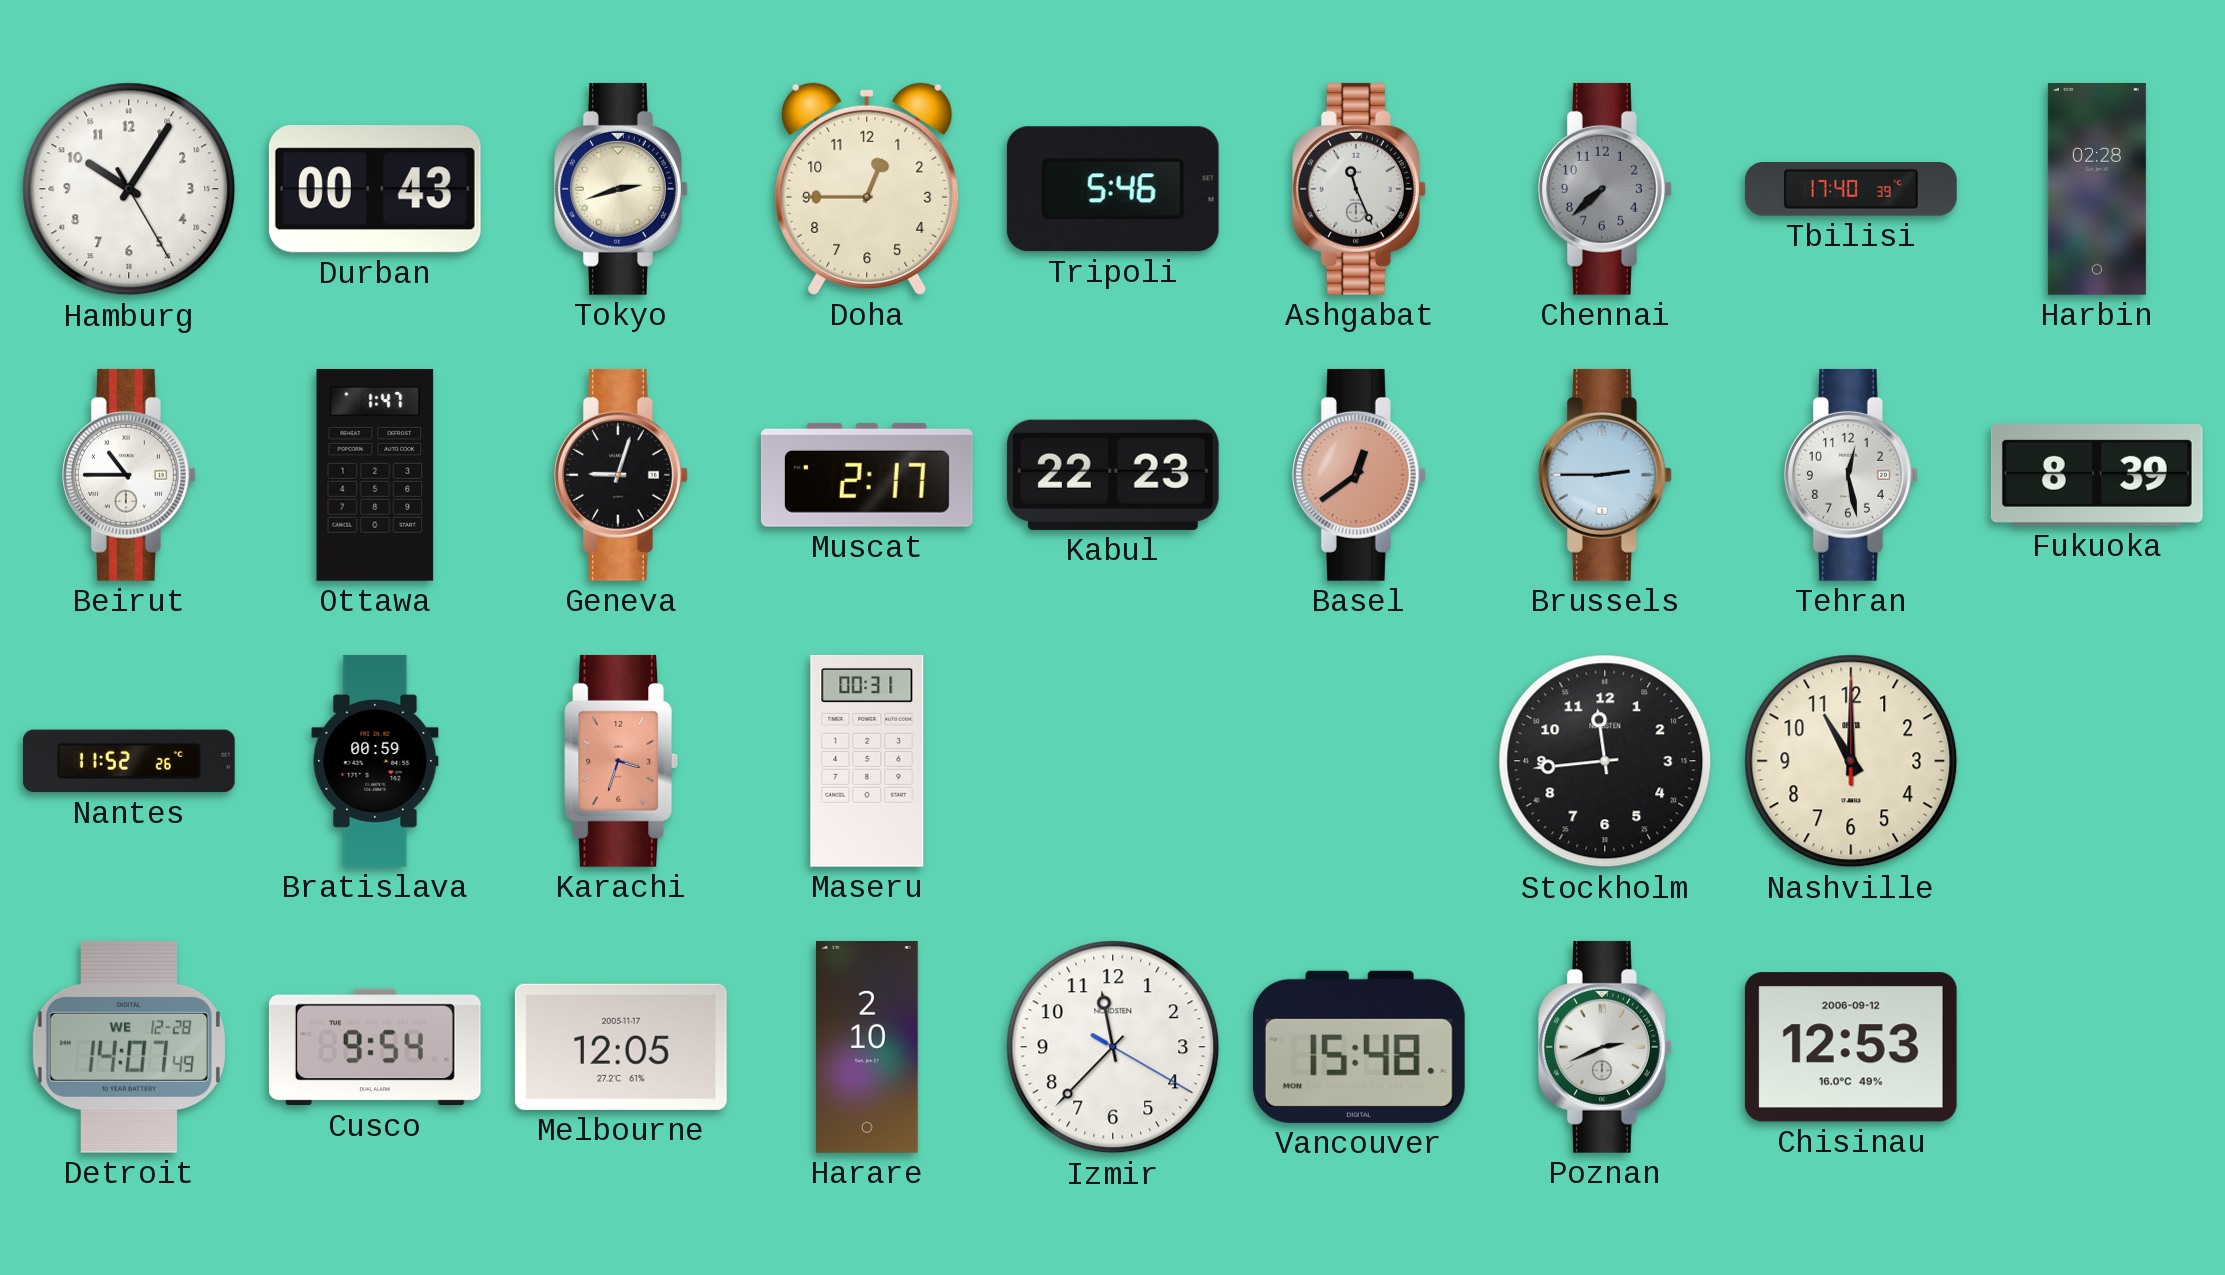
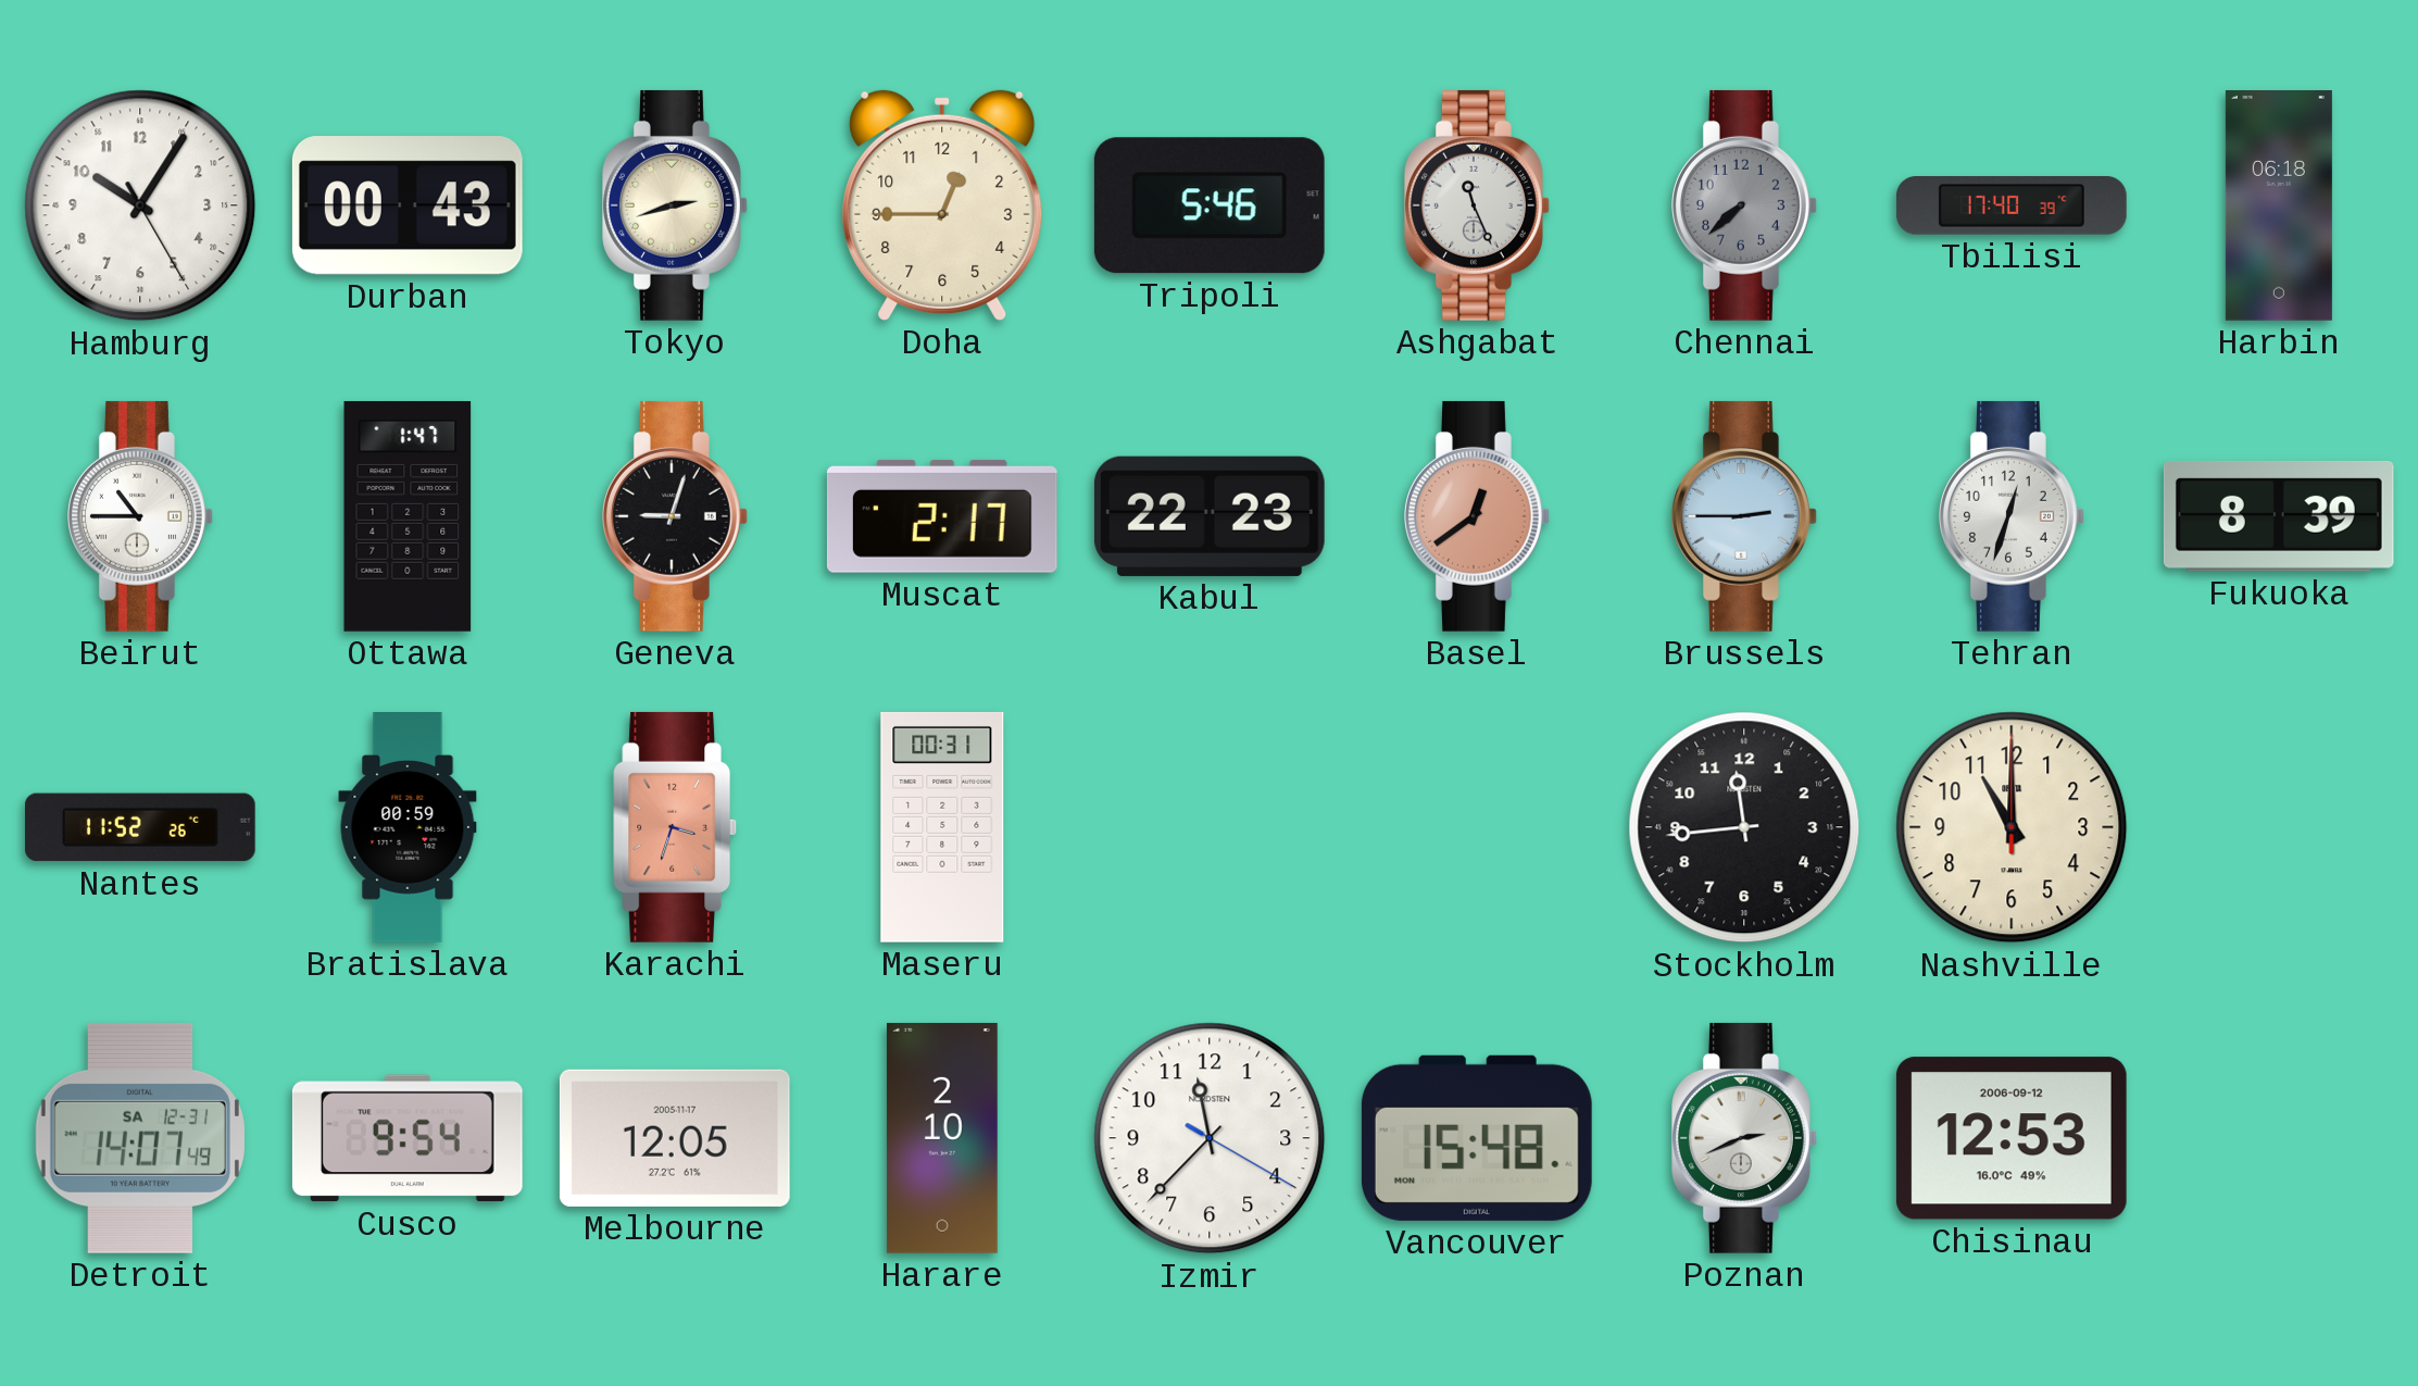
Harbin: 02:28 -> 06:18 (2279, 207)
Tehran: 12:28 -> 12:33 (2013, 516)
Detroit date: WE 12-28 -> SA 12-31 (140, 1138)
